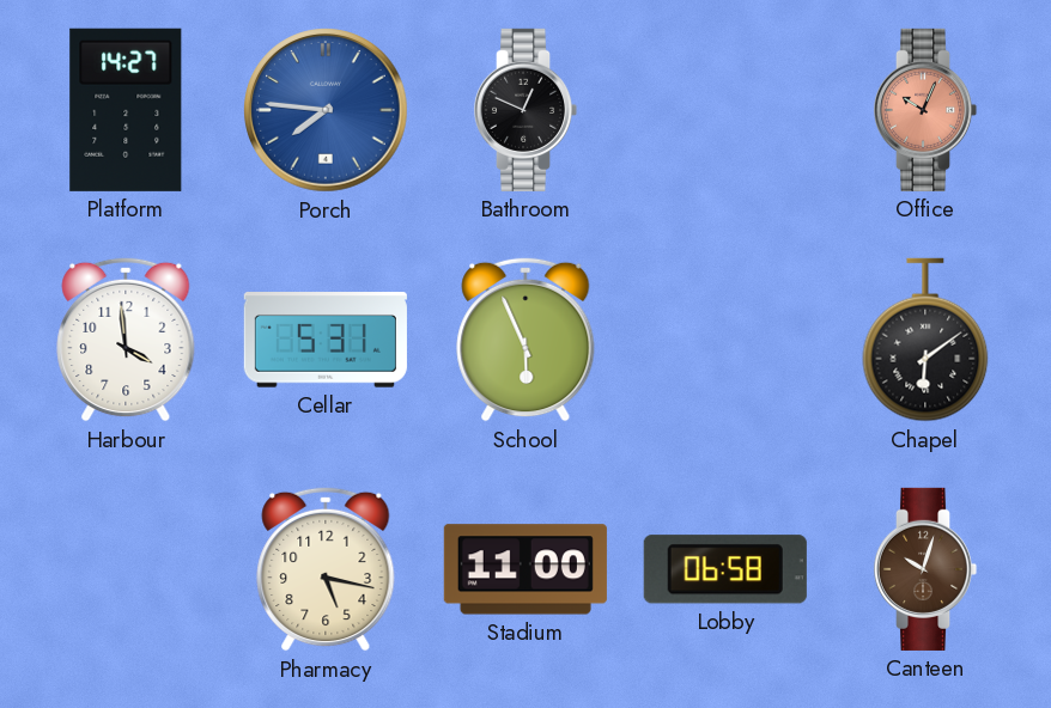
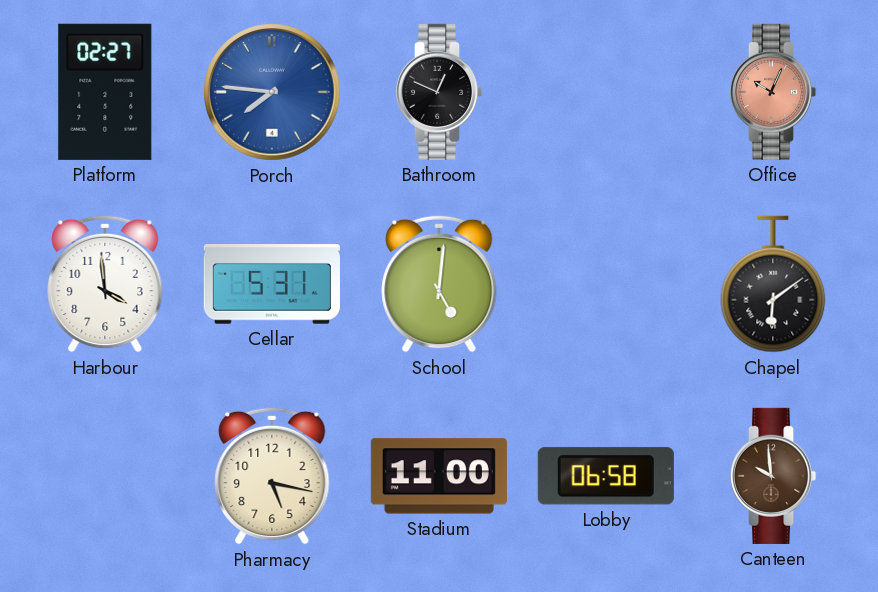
Platform: 14:27 -> 02:27 (105, 92)
School: 5:56 -> 5:01 (439, 284)
Canteen: 10:03 -> 9:59 (773, 476)
